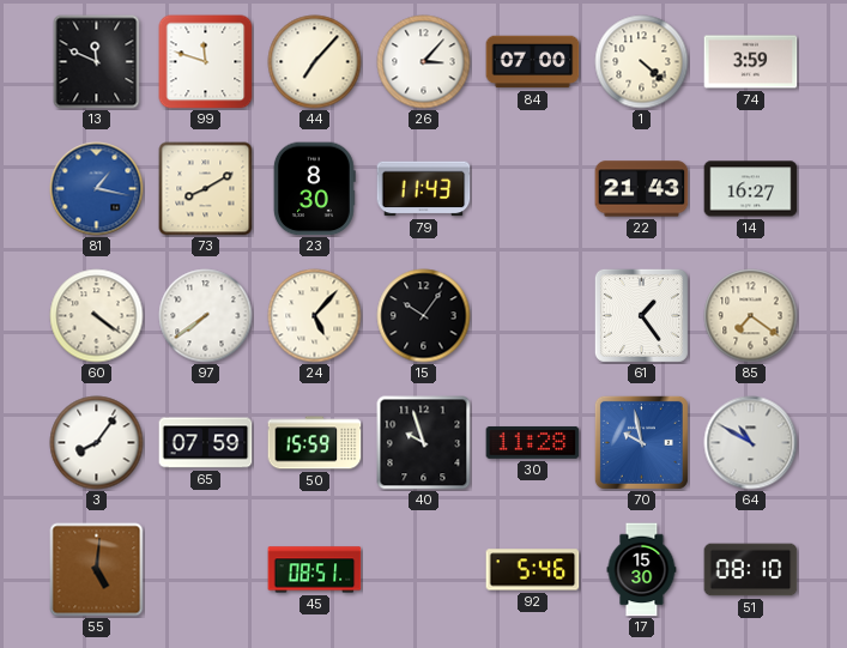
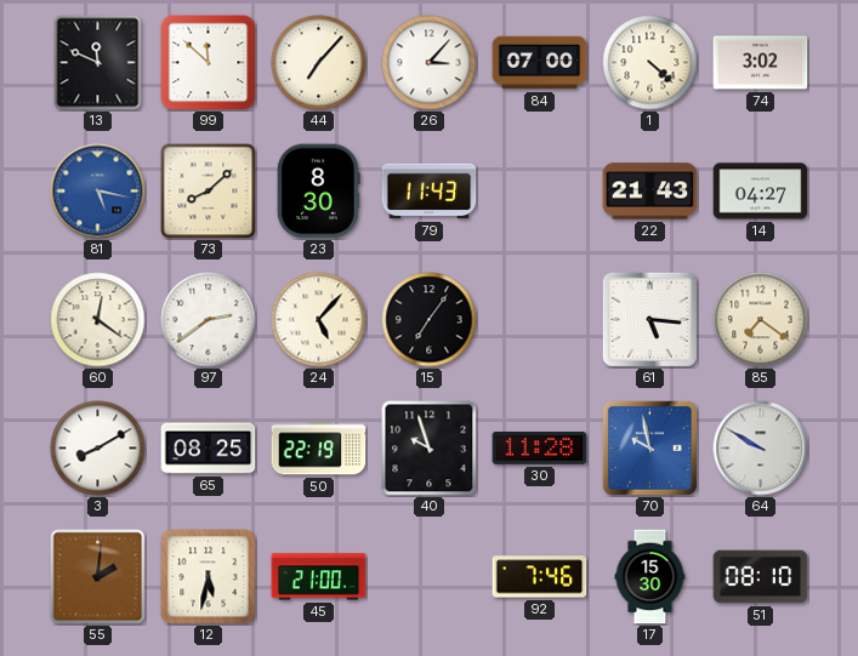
99: 11:48 -> 11:52 (209, 63)
74: 3:59 -> 3:02 (761, 63)
81: 1:17 -> 5:17 (98, 192)
73: 8:10 -> 8:08 (209, 192)
14: 16:27 -> 04:27 (761, 192)
60: 4:21 -> 12:21 (98, 320)
97: 7:39 -> 2:39 (209, 320)
15: 10:06 -> 7:06 (430, 320)
61: 1:24 -> 5:16 (649, 319)
3: 8:06 -> 8:10 (98, 449)
65: 07:59 -> 08:25 (209, 449)
50: 15:59 -> 22:19 (319, 449)
64: 10:50 -> 9:50 (761, 449)
55: 5:01 -> 2:01 (98, 577)
12: none -> 5:32 (209, 577)
45: 08:51 -> 21:00 (319, 577)
92: 5:46 -> 7:46 (540, 577)
